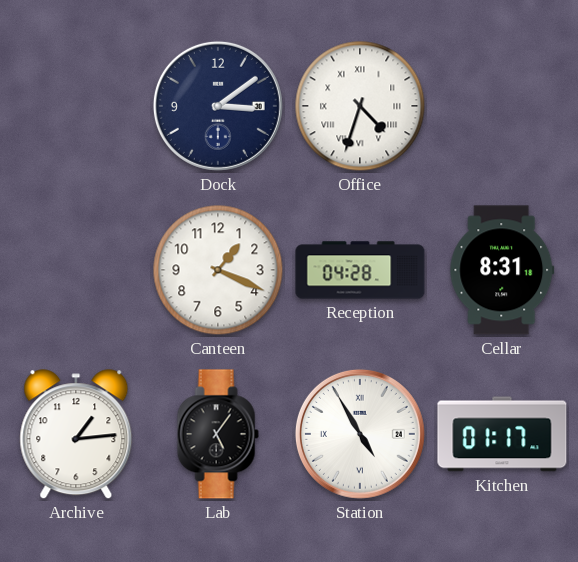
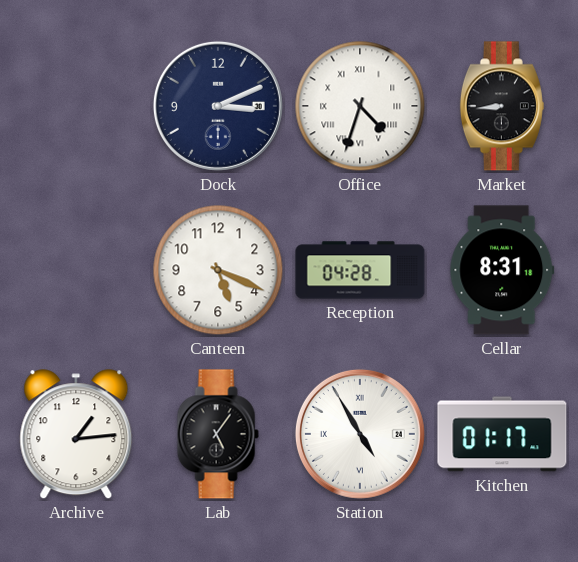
Dock: 3:09 -> 3:11 (218, 106)
Market: none -> 8:44 (502, 106)
Canteen: 1:19 -> 5:19 (218, 270)
